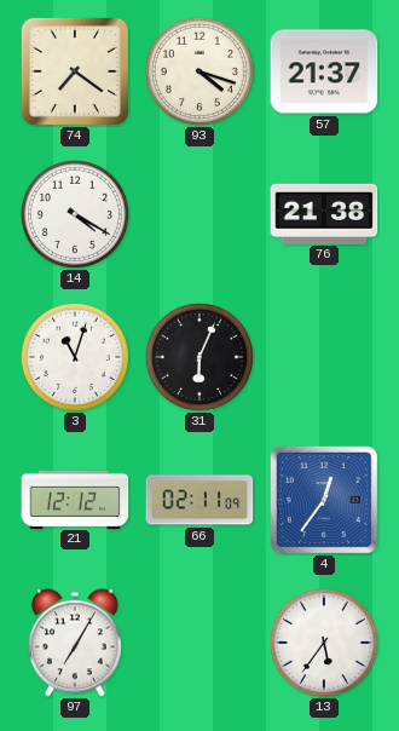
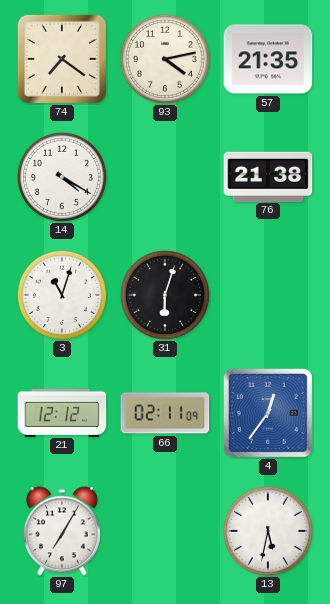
93: 4:18 -> 4:13 (165, 59)
57: 21:37 -> 21:35 (268, 59)
31: 6:04 -> 6:03 (165, 295)
13: 5:36 -> 5:32 (268, 531)
